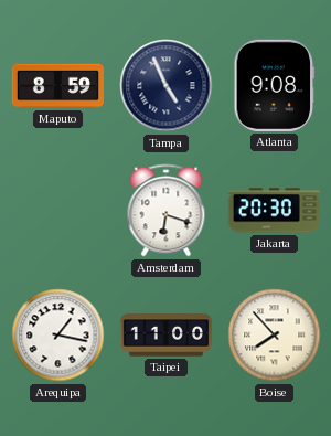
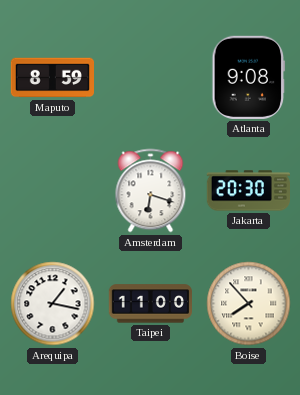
Tampa: 4:56 -> none (167, 86)
